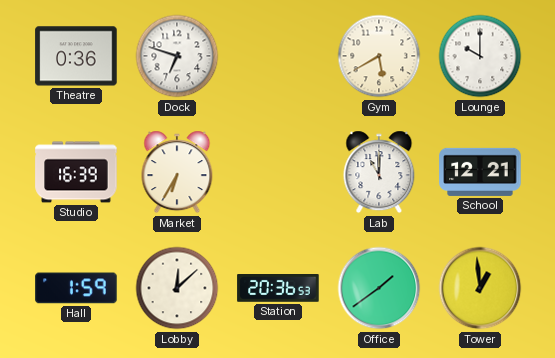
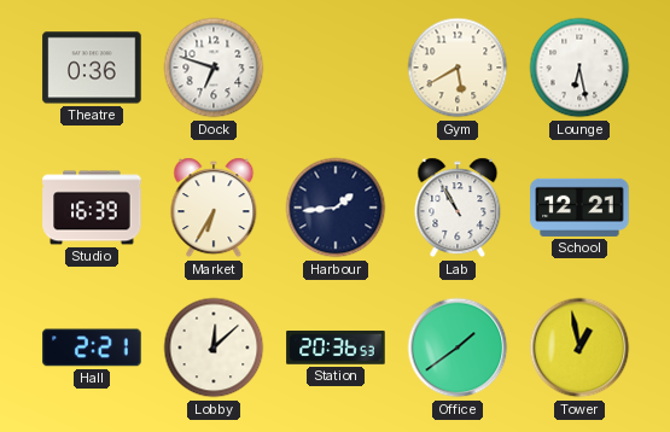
Lounge: 10:00 -> 6:28 (579, 68)
Harbour: none -> 1:44 (336, 208)
Lab: 11:00 -> 10:55 (458, 208)
Hall: 1:59 -> 2:21 (92, 348)
Tower: 12:59 -> 12:58 (579, 348)
